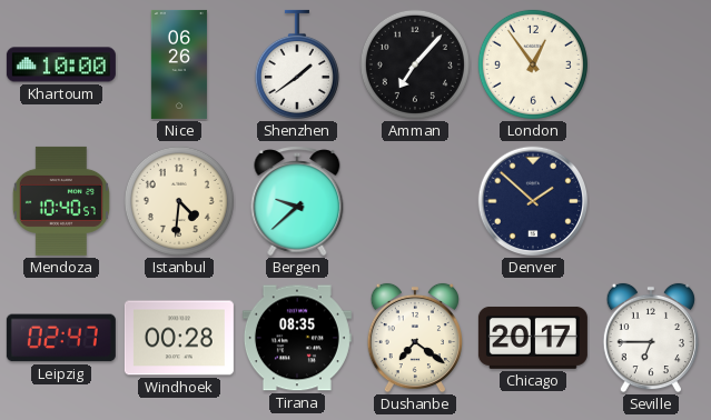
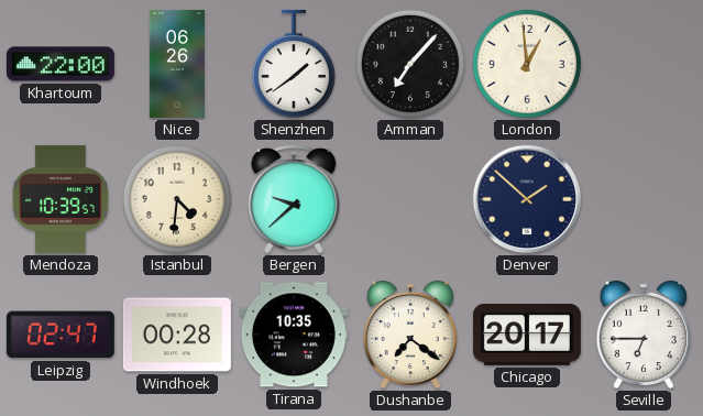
Khartoum: 10:00 -> 22:00 (61, 64)
London: 12:54 -> 12:59 (527, 64)
Mendoza: 10:40 -> 10:39 (61, 199)
Tirana: 08:35 -> 10:35 (294, 335)
